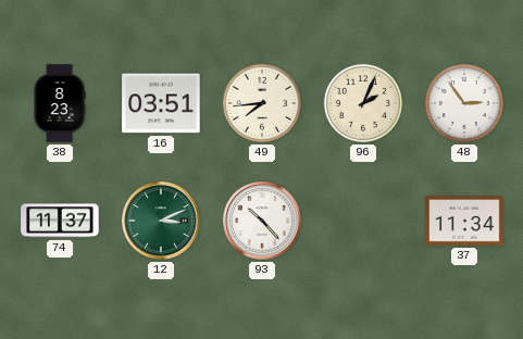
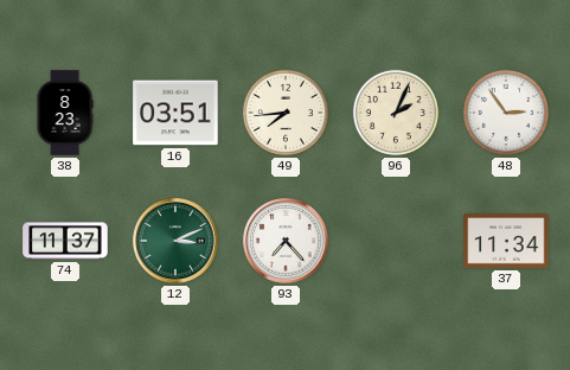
93: 10:23 -> 7:23 (286, 241)
